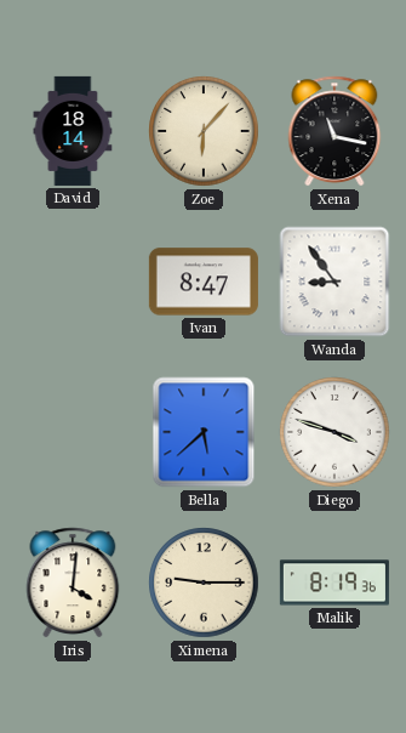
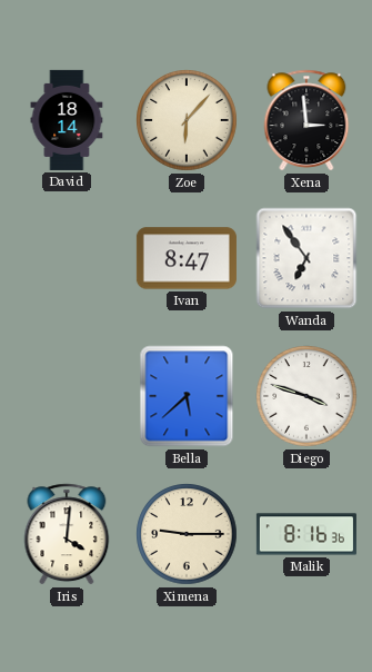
Xena: 11:17 -> 2:59 (306, 120)
Wanda: 8:54 -> 6:54 (306, 258)
Malik: 8:19 -> 8:16 (306, 534)
